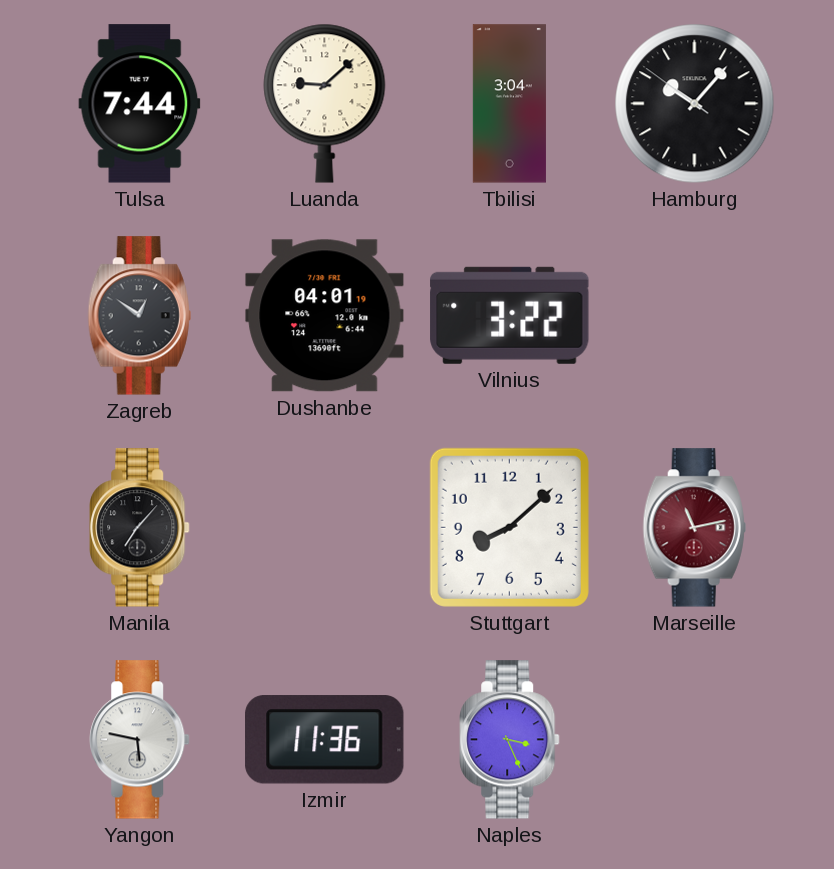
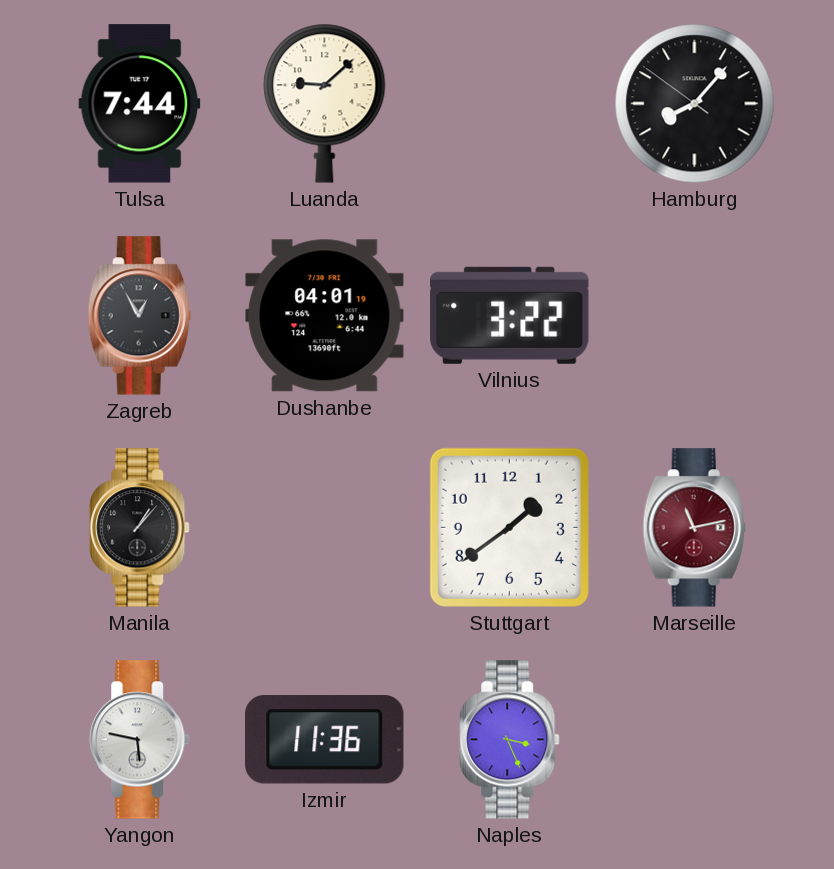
Tbilisi: 3:04 -> none (509, 104)
Hamburg: 10:06 -> 8:06 (695, 104)
Zagreb: 12:51 -> 12:55 (139, 316)
Manila: 7:07 -> 1:07 (140, 528)
Stuttgart: 8:08 -> 1:39 (509, 527)
